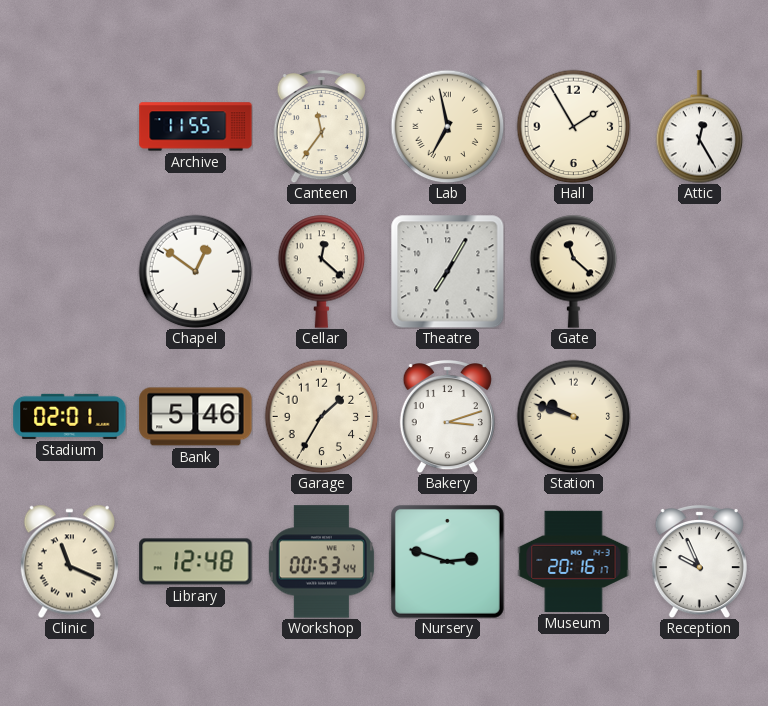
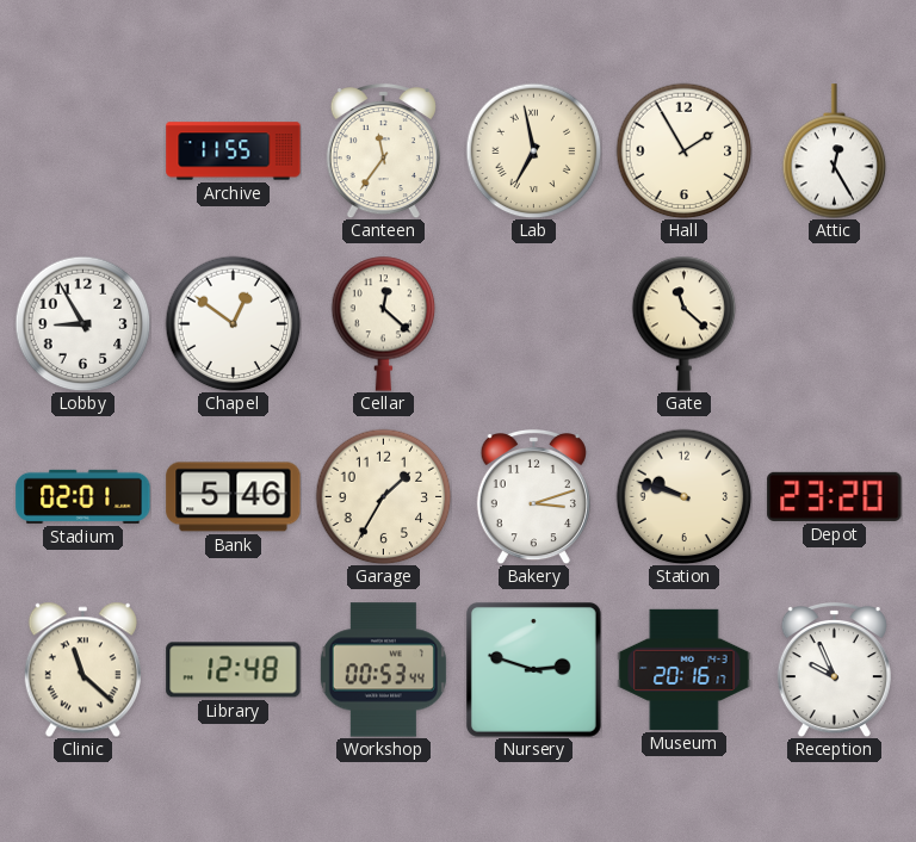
Lobby: none -> 8:55 (82, 323)
Theatre: 7:05 -> none (447, 271)
Depot: none -> 23:20 (835, 496)
Clinic: 11:19 -> 11:22 (82, 669)
